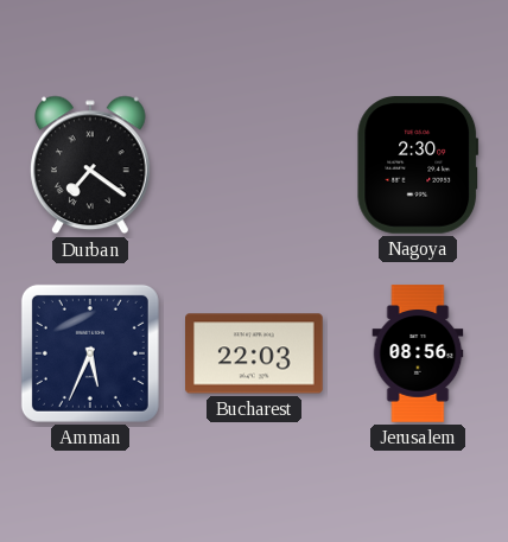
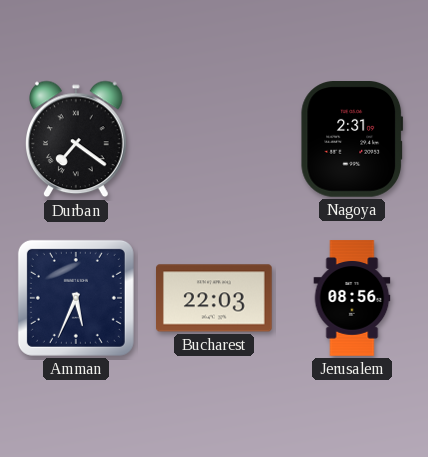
Nagoya: 2:30 -> 2:31 (352, 140)
